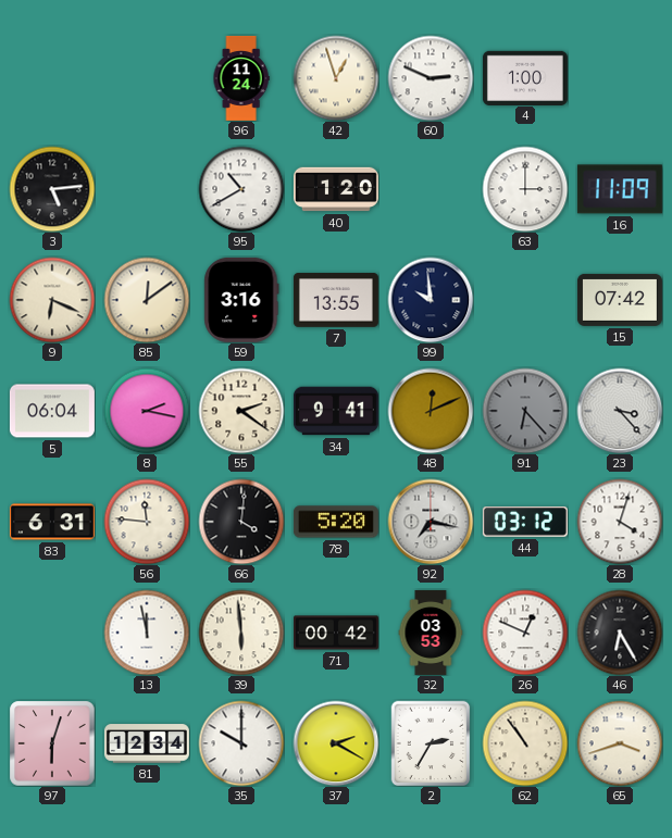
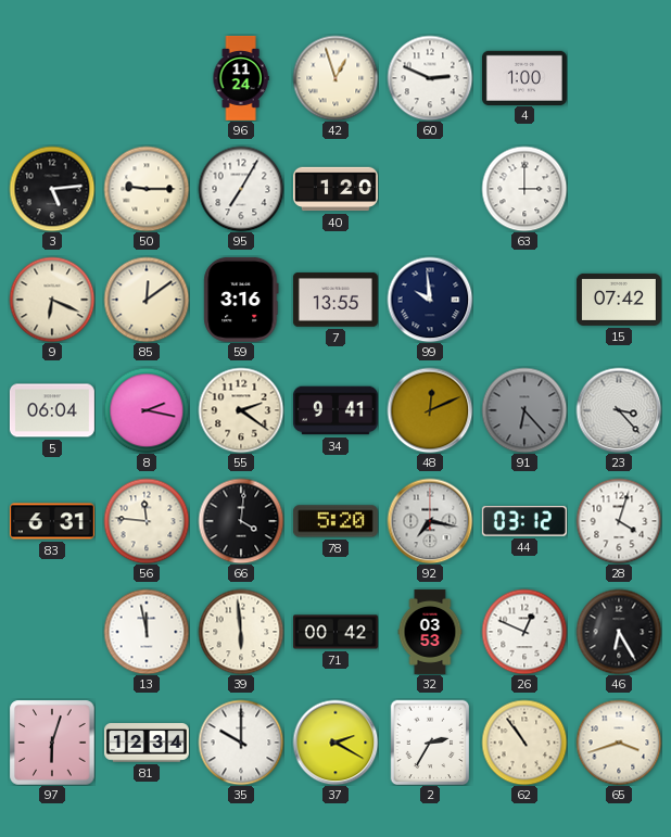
50: none -> 9:15 (147, 189)
95: 10:40 -> 7:05 (241, 189)
16: 11:09 -> none (620, 189)
